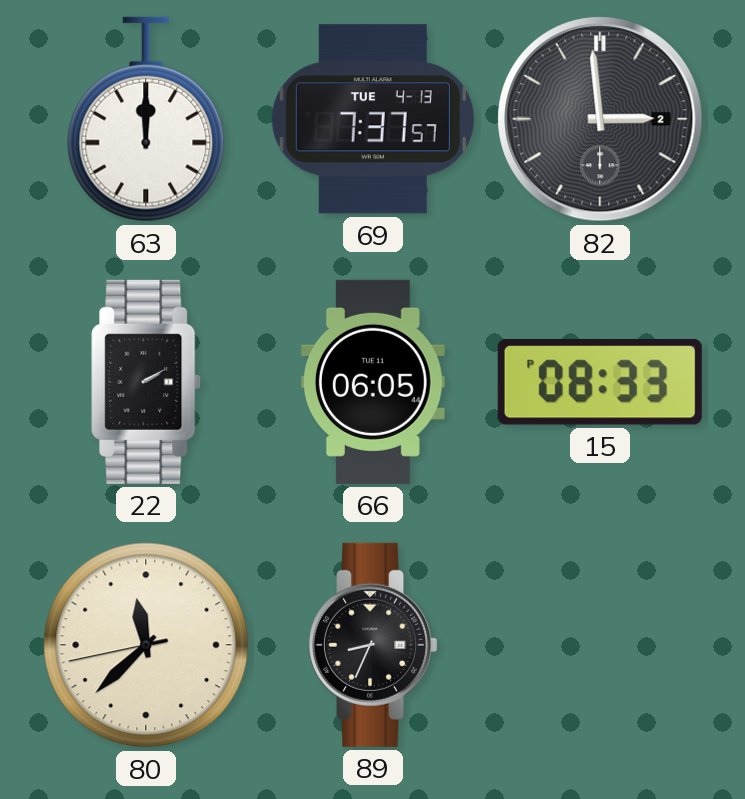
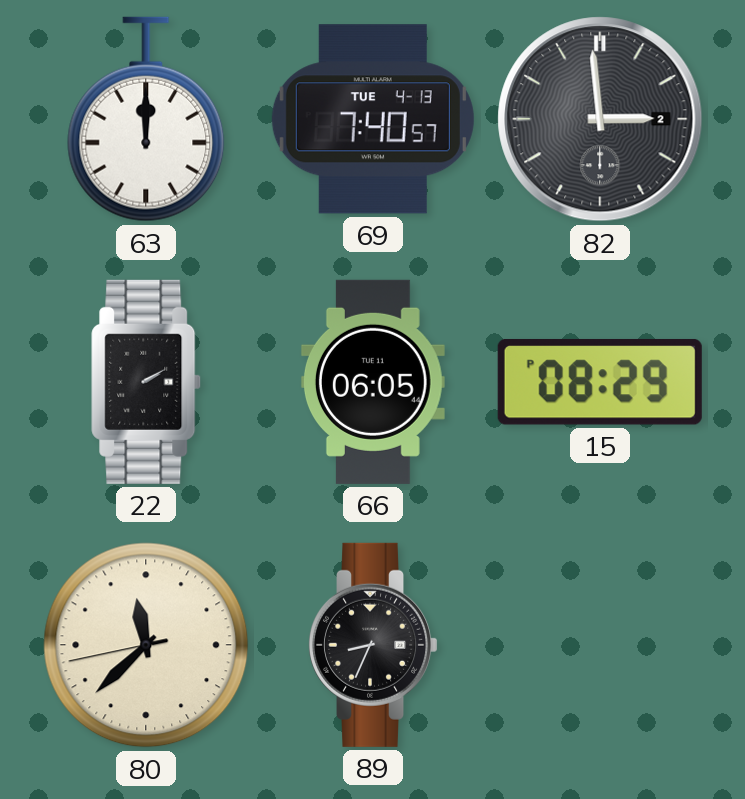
69: 7:37 -> 7:40 (373, 119)
15: 08:33 -> 08:29 (600, 382)
